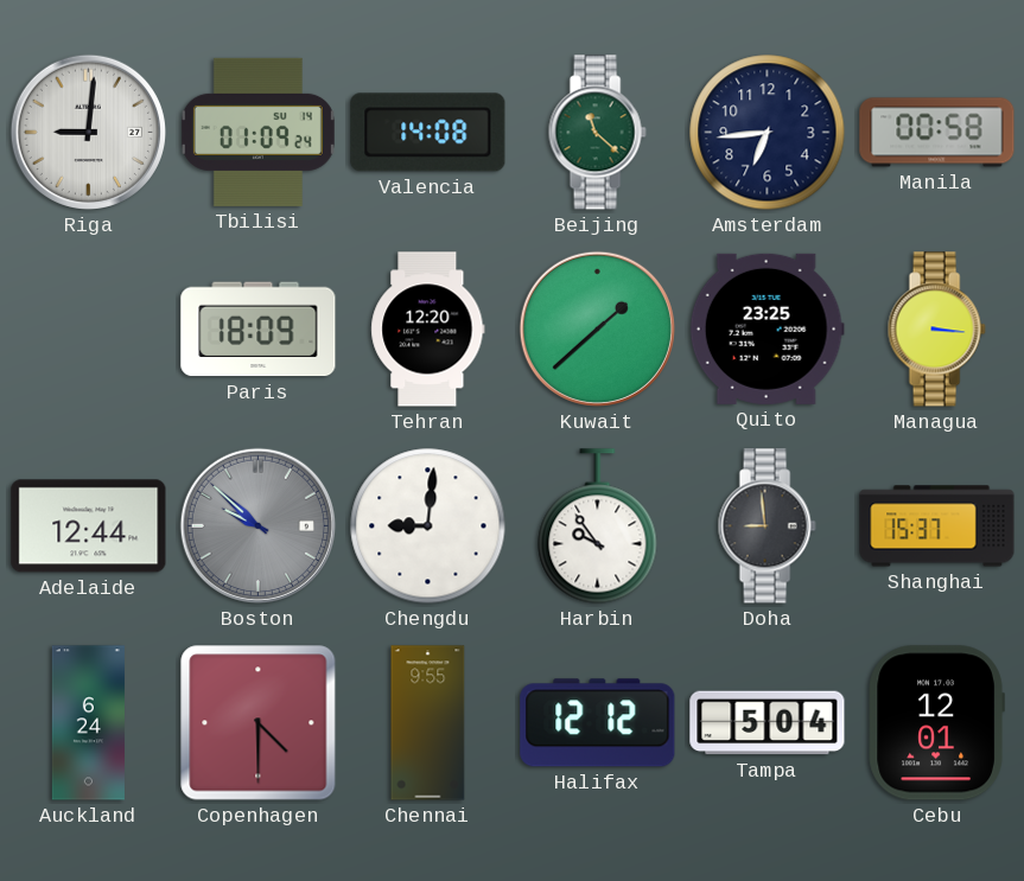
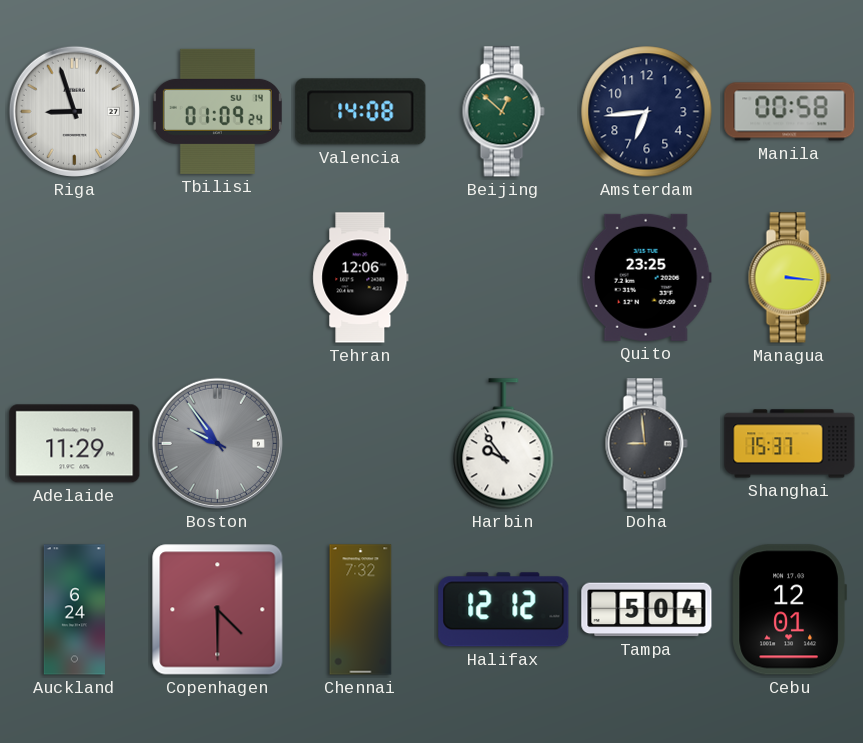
Riga: 9:01 -> 8:57 (74, 111)
Beijing: 11:22 -> 12:52 (503, 112)
Paris: 18:09 -> none (259, 330)
Tehran: 12:20 -> 12:06 (361, 278)
Kuwait: 1:38 -> none (597, 328)
Adelaide: 12:44 -> 11:29 (75, 444)
Boston: 9:52 -> 9:54 (217, 443)
Chengdu: 9:01 -> none (428, 526)
Chennai: 9:55 -> 7:32 (361, 610)
